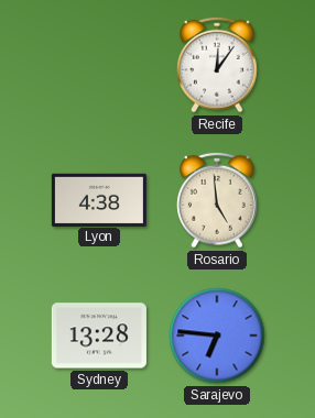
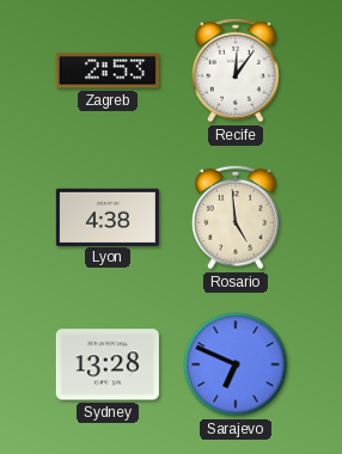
Zagreb: none -> 2:53 (108, 70)
Sarajevo: 6:46 -> 6:49 (236, 364)
